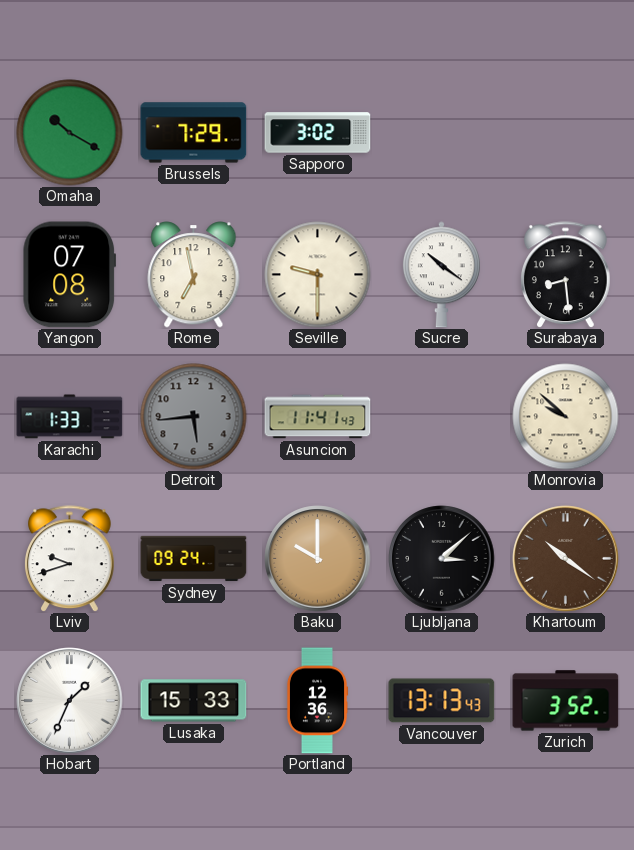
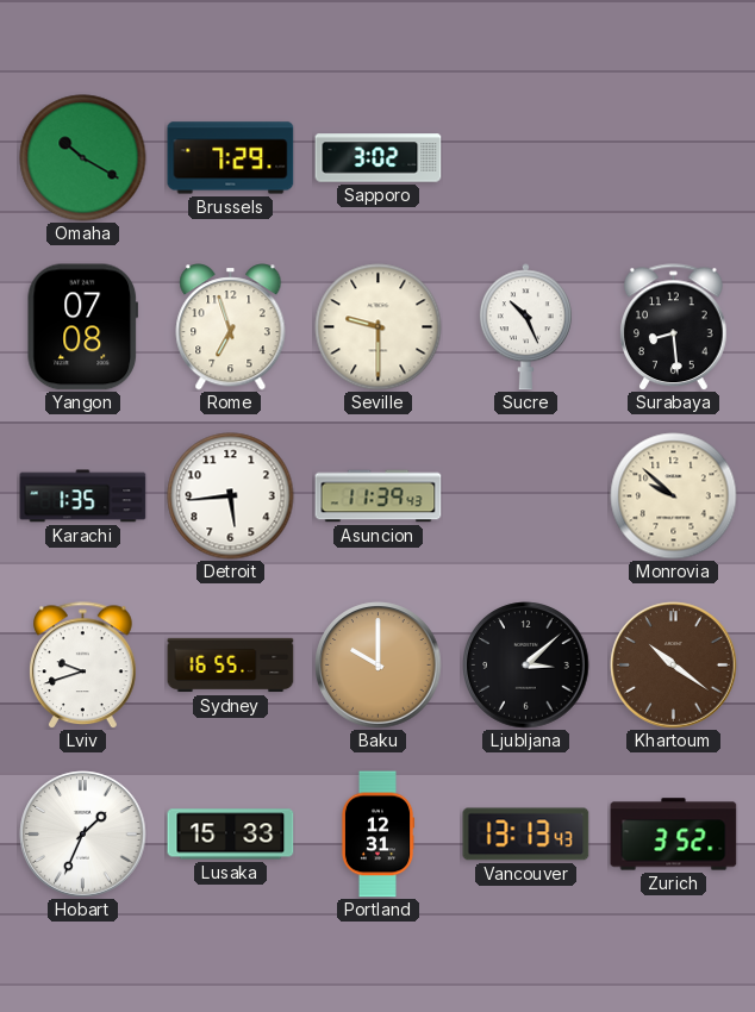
Rome: 6:58 -> 6:57 (231, 327)
Sucre: 10:21 -> 10:26 (525, 327)
Karachi: 1:33 -> 1:35 (83, 496)
Detroit dial: grey -> white (231, 496)
Asuncion: 11:41 -> 11:39 (379, 496)
Sydney: 09:24 -> 16:55 (231, 666)
Portland: 12:36 -> 12:31 (377, 835)
